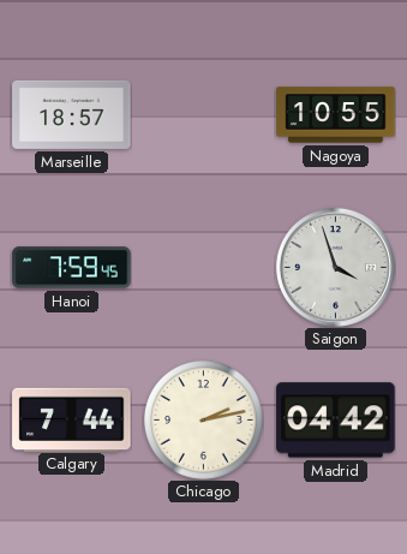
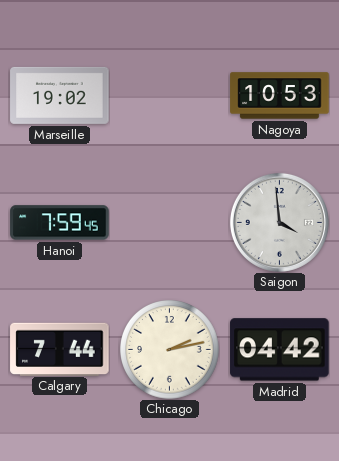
Marseille: 18:57 -> 19:02 (60, 95)
Nagoya: 10:55 -> 10:53 (280, 96)
Saigon: 3:57 -> 3:59 (279, 222)
